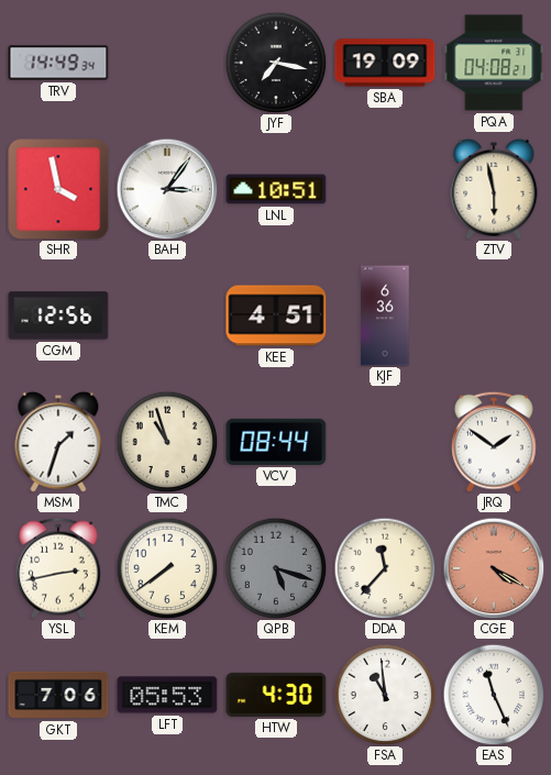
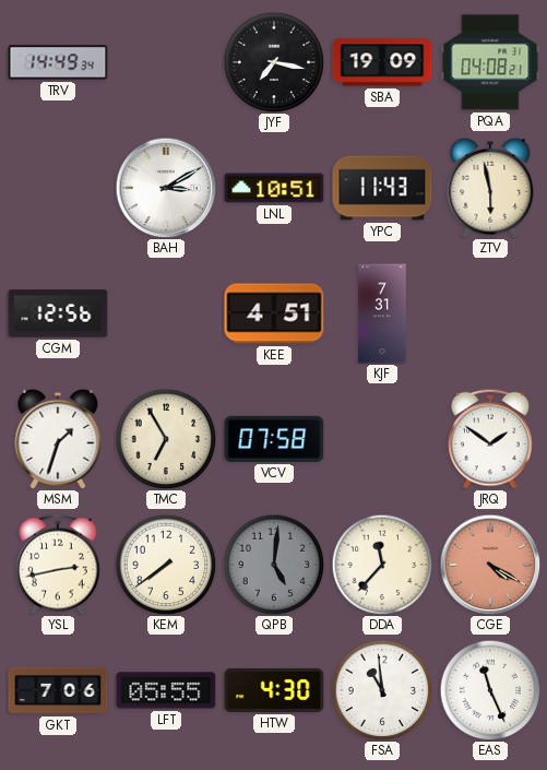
SHR: 3:58 -> none (58, 189)
BAH: 3:06 -> 3:10 (166, 188)
YPC: none -> 11:43 (382, 188)
KJF: 6:36 -> 7:31 (382, 313)
TMC: 10:57 -> 6:55 (166, 439)
VCV: 08:44 -> 07:58 (274, 439)
QPB: 5:18 -> 5:01 (274, 565)
LFT: 05:53 -> 05:55 (166, 690)
